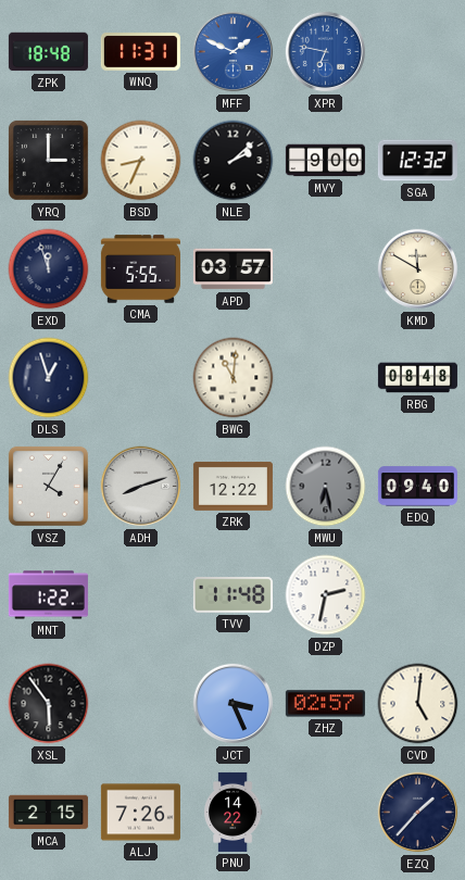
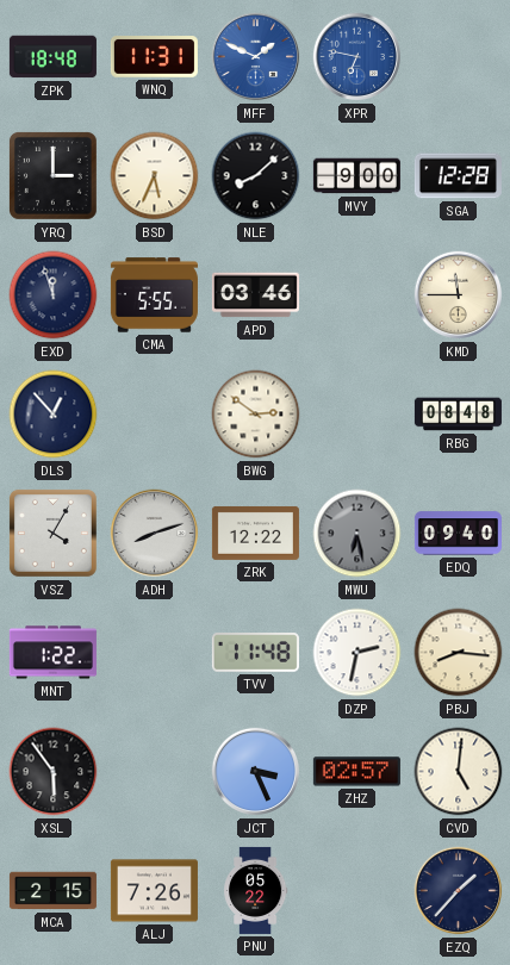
BSD: 8:34 -> 5:34 (155, 176)
NLE: 2:08 -> 8:08 (256, 176)
SGA: 12:32 -> 12:28 (458, 176)
APD: 03:57 -> 03:46 (255, 295)
KMD: 11:50 -> 11:45 (459, 295)
DLS: 12:57 -> 12:53 (54, 415)
BWG: 11:01 -> 2:51 (256, 415)
PBJ: none -> 8:16 (459, 653)
PNU: 14:22 -> 05:22 (255, 890)
